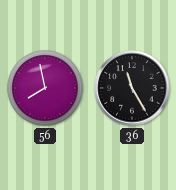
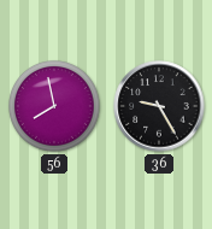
36: 11:25 -> 9:25 (159, 106)
